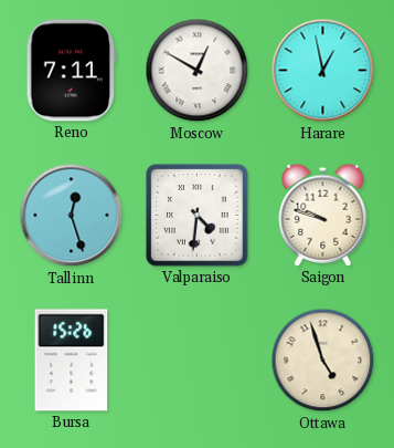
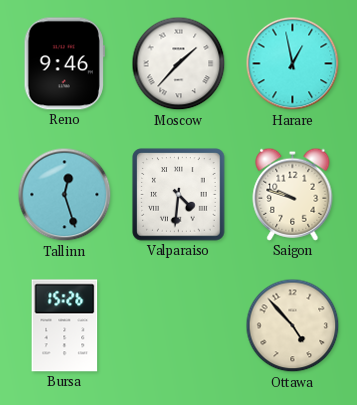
Reno: 7:11 -> 9:46 (64, 64)
Moscow: 12:50 -> 1:37 (179, 64)
Ottawa: 4:57 -> 4:53 (293, 326)
